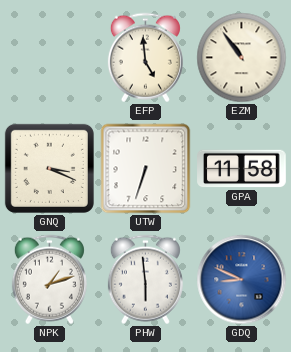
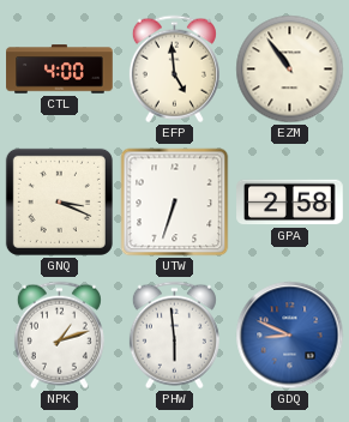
CTL: none -> 4:00 (60, 70)
GPA: 11:58 -> 2:58 (290, 203)
